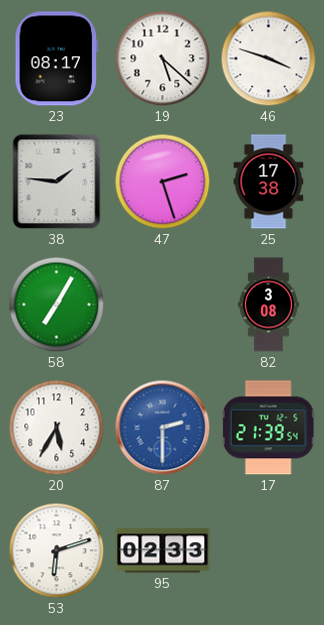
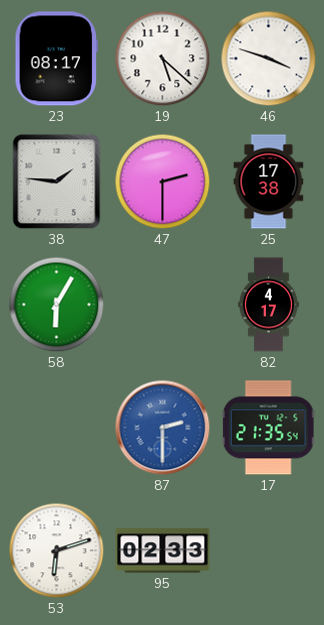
47: 2:27 -> 2:30 (163, 182)
58: 7:05 -> 6:05 (57, 305)
82: 3:08 -> 4:17 (269, 305)
20: 5:35 -> none (57, 428)
17: 21:39 -> 21:35 (268, 428)
